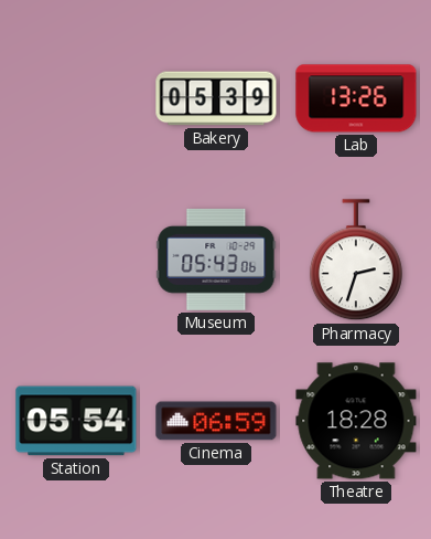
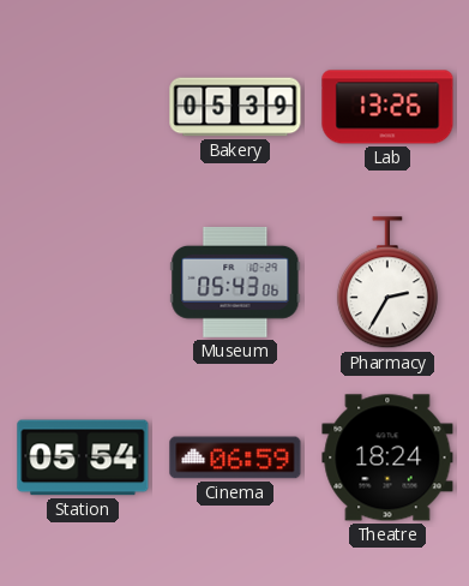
Pharmacy: 2:33 -> 2:35 (387, 283)
Theatre: 18:28 -> 18:24 (387, 458)
